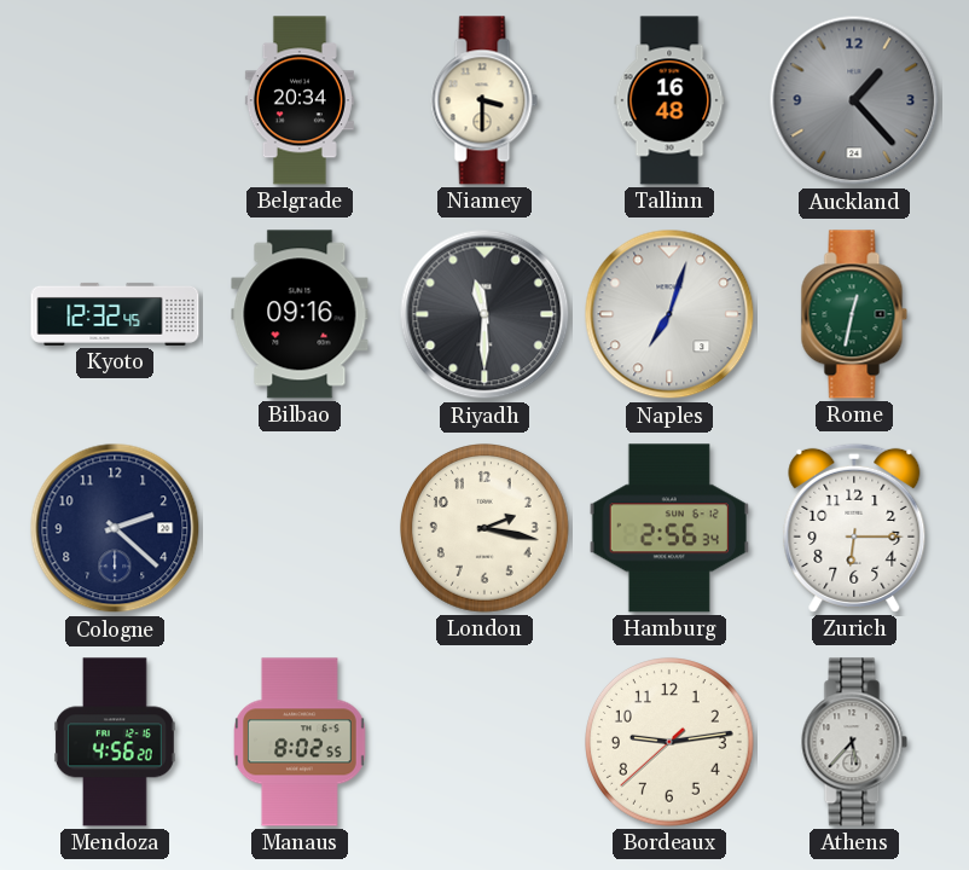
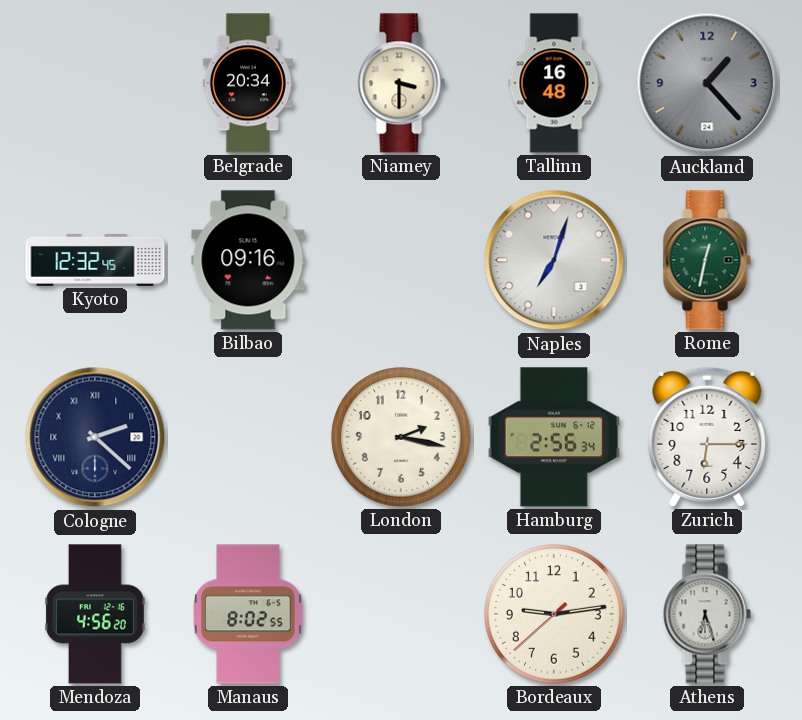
Riyadh: 11:30 -> none (485, 314)
Cologne numerals: Arabic -> Roman (95, 437)
Athens: 5:37 -> 6:27 (707, 614)
